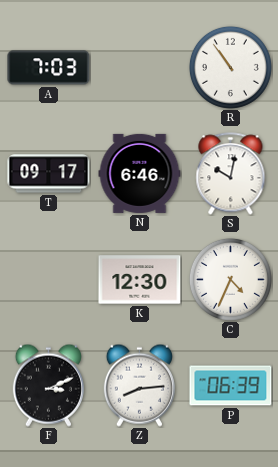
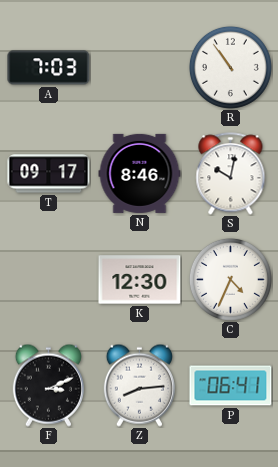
N: 6:46 -> 8:46 (140, 173)
P: 06:39 -> 06:41 (231, 386)
